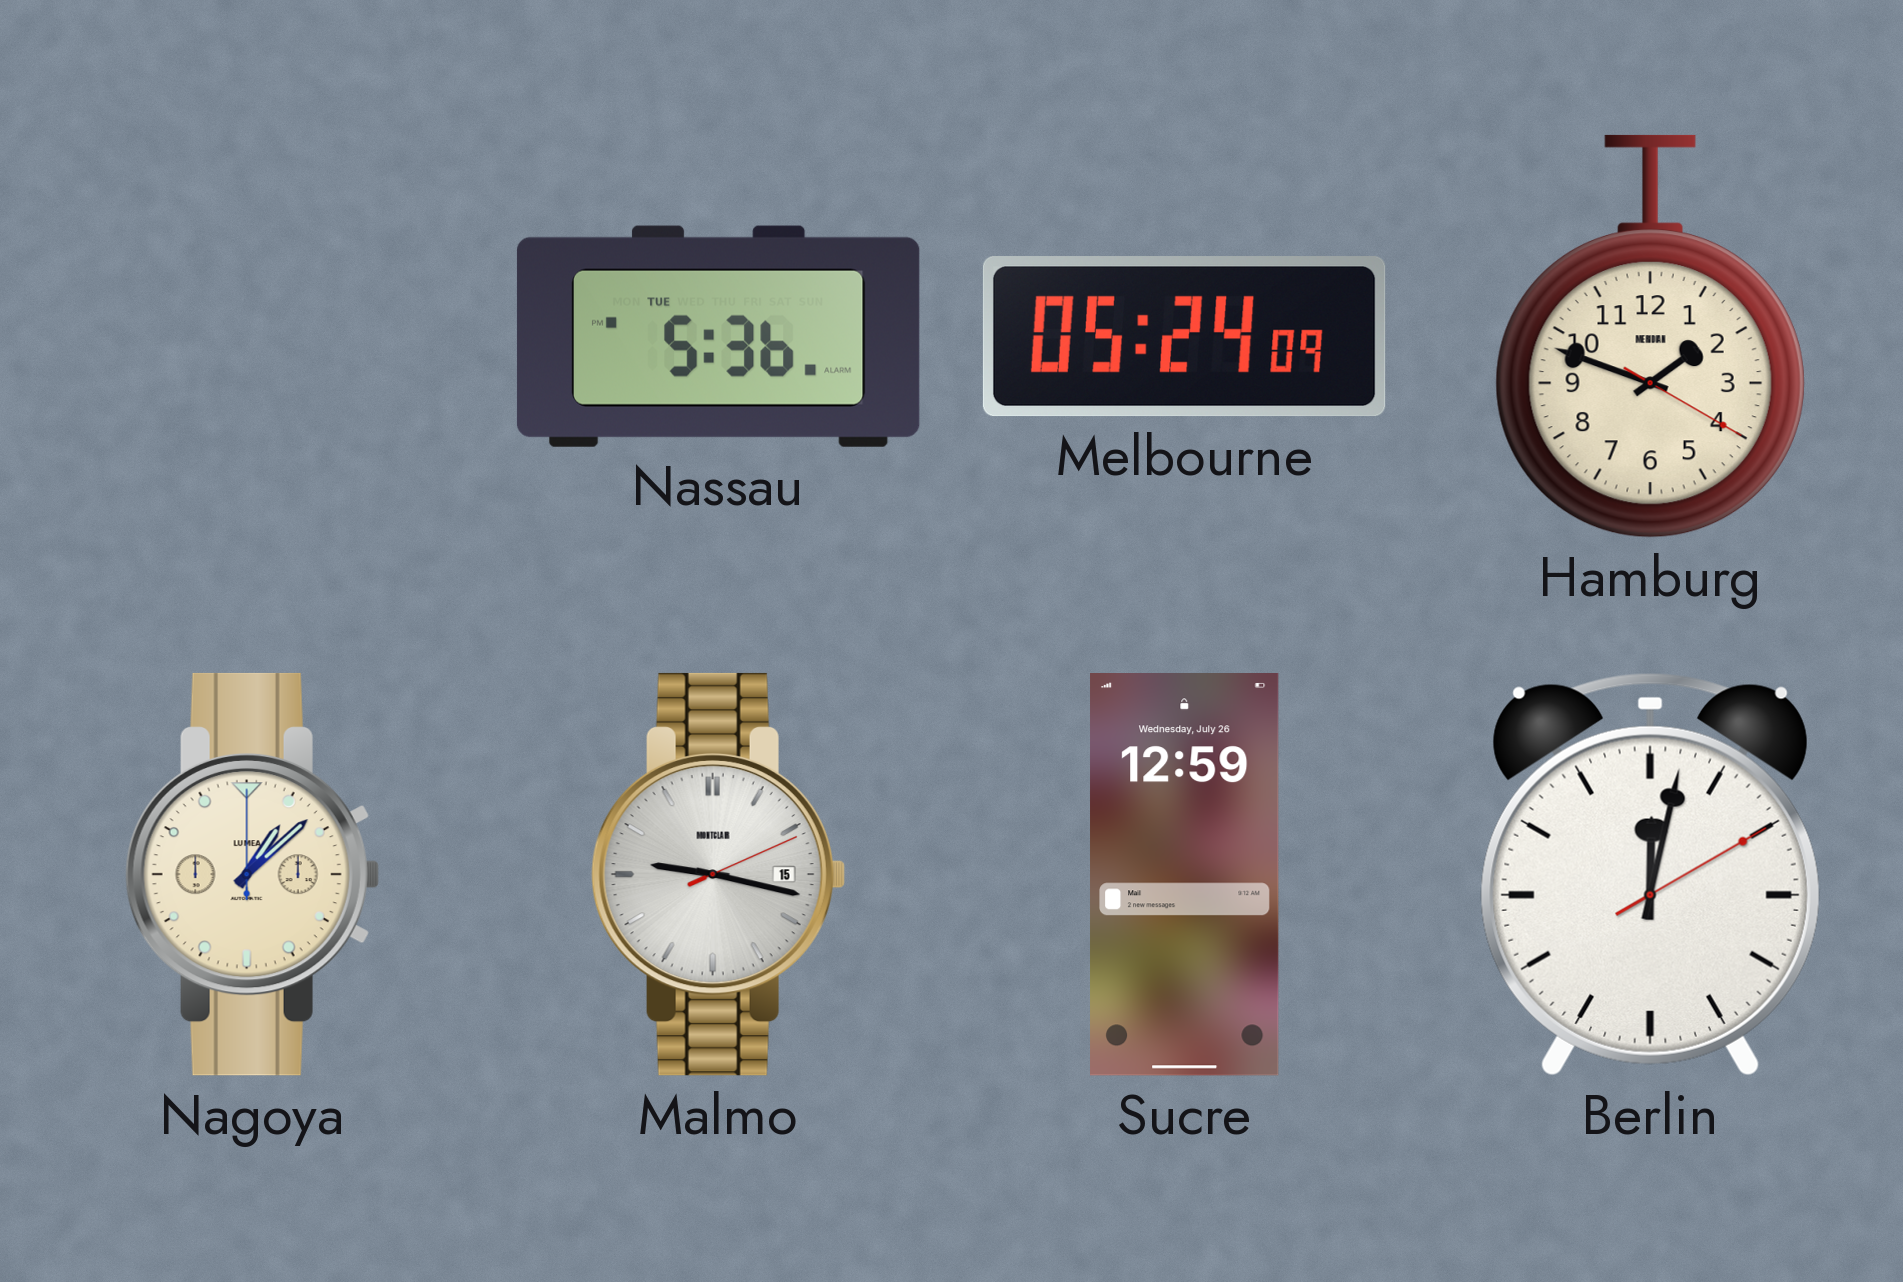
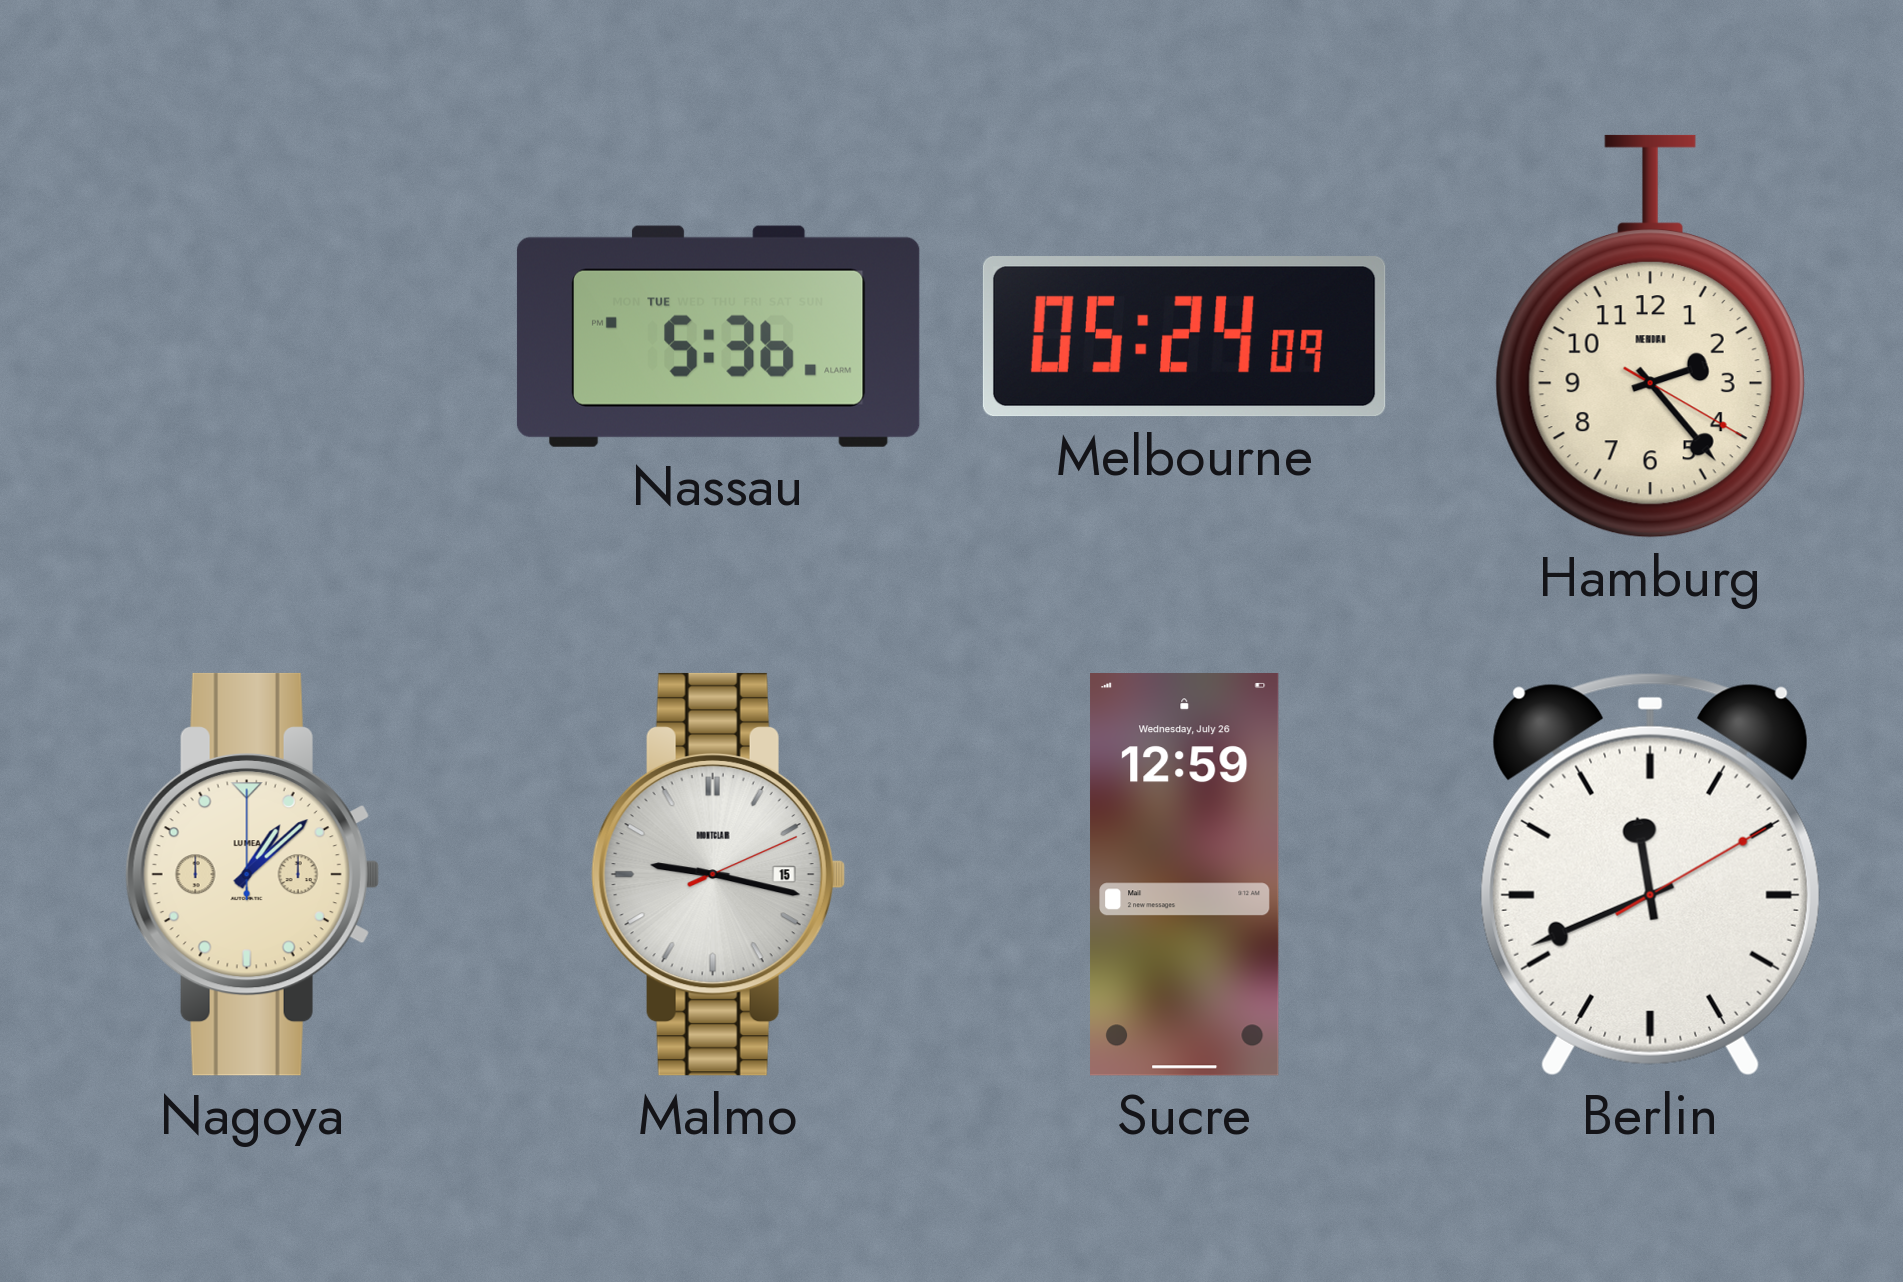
Hamburg: 1:48 -> 2:23 (1650, 336)
Berlin: 12:02 -> 11:41 (1650, 874)
